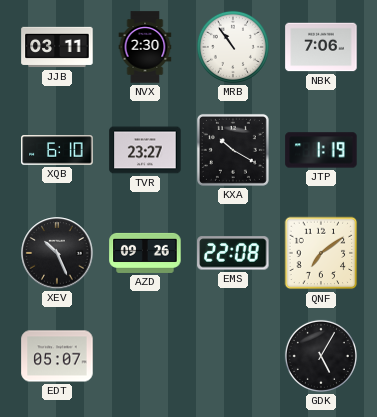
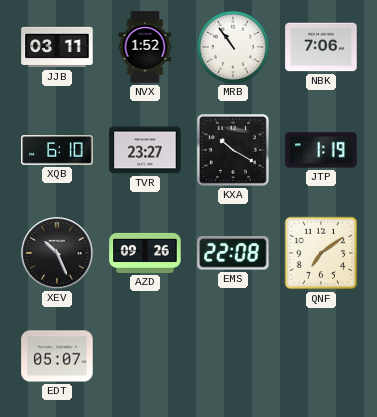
NVX: 2:30 -> 1:52 (145, 47)
GDK: 5:05 -> none (321, 356)
